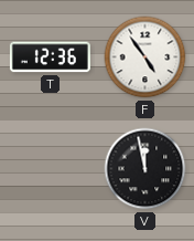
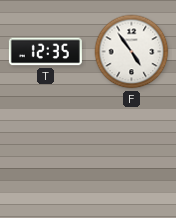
T: 12:36 -> 12:35 (45, 52)
V: 11:58 -> none (145, 169)
